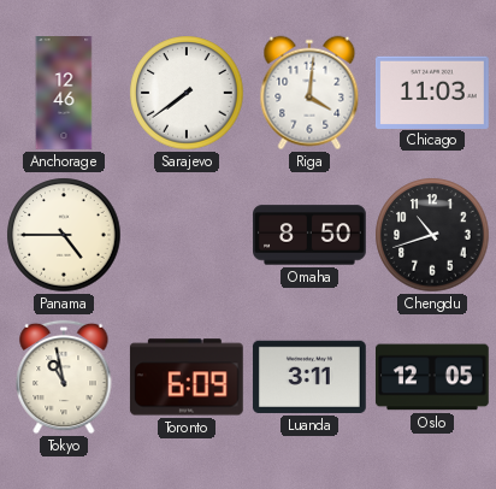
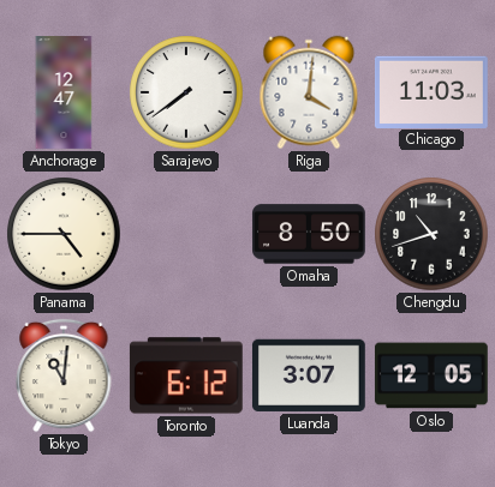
Anchorage: 12:46 -> 12:47 (64, 92)
Tokyo: 10:58 -> 11:01 (64, 375)
Toronto: 6:09 -> 6:12 (186, 375)
Luanda: 3:11 -> 3:07 (309, 375)
